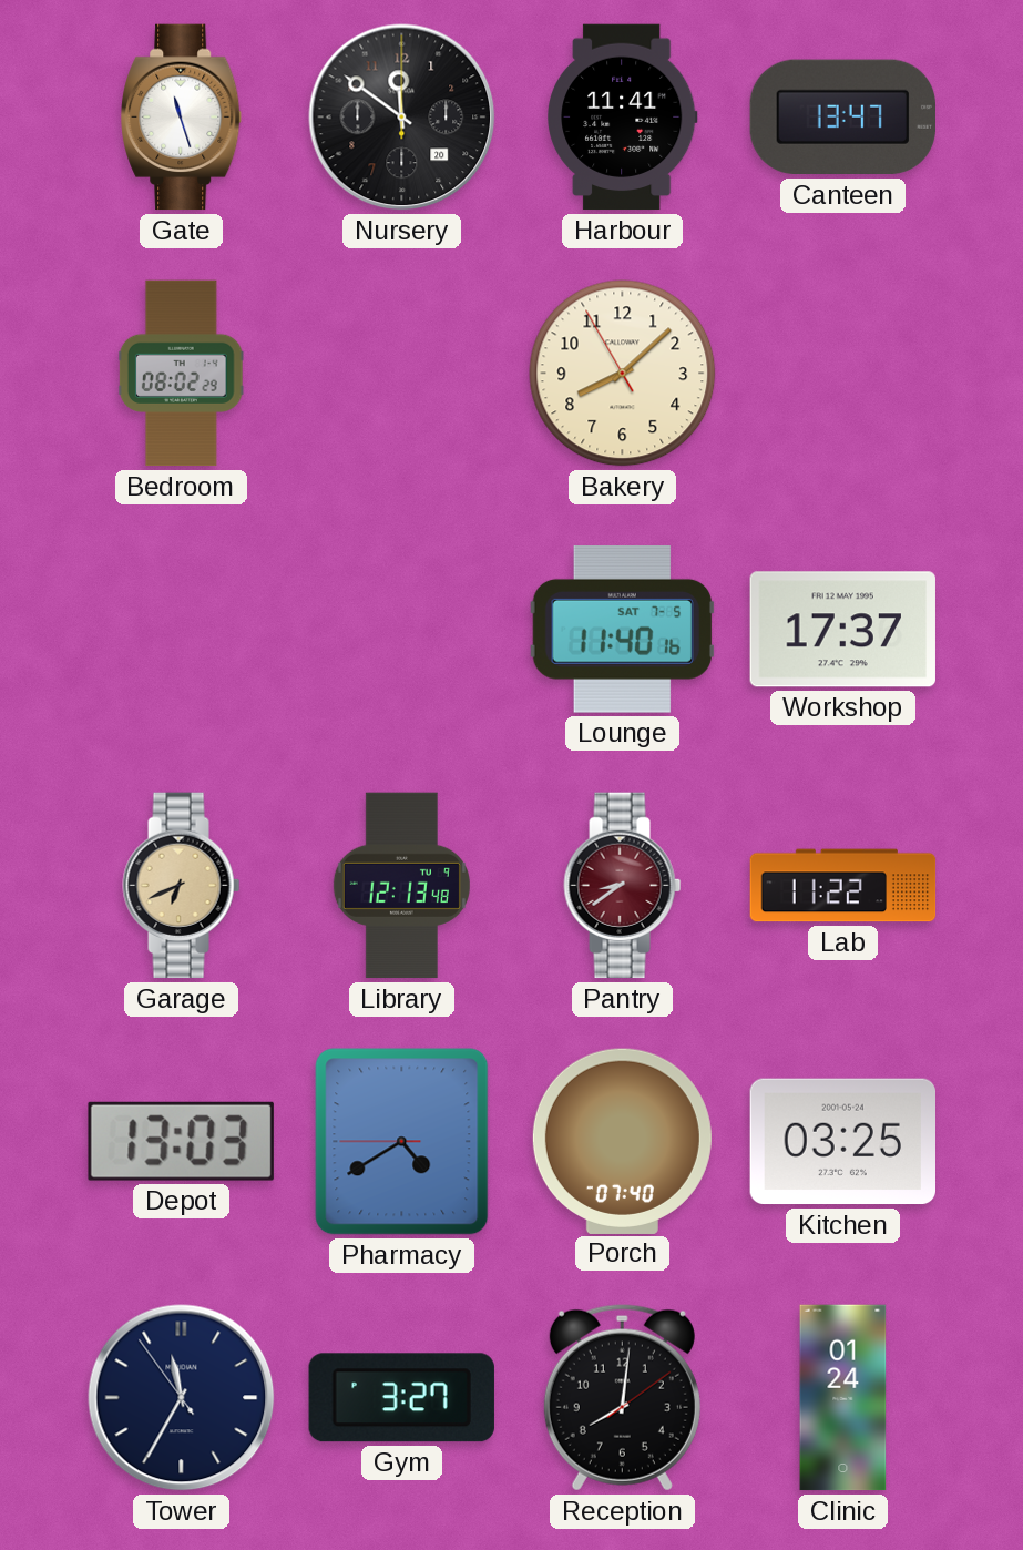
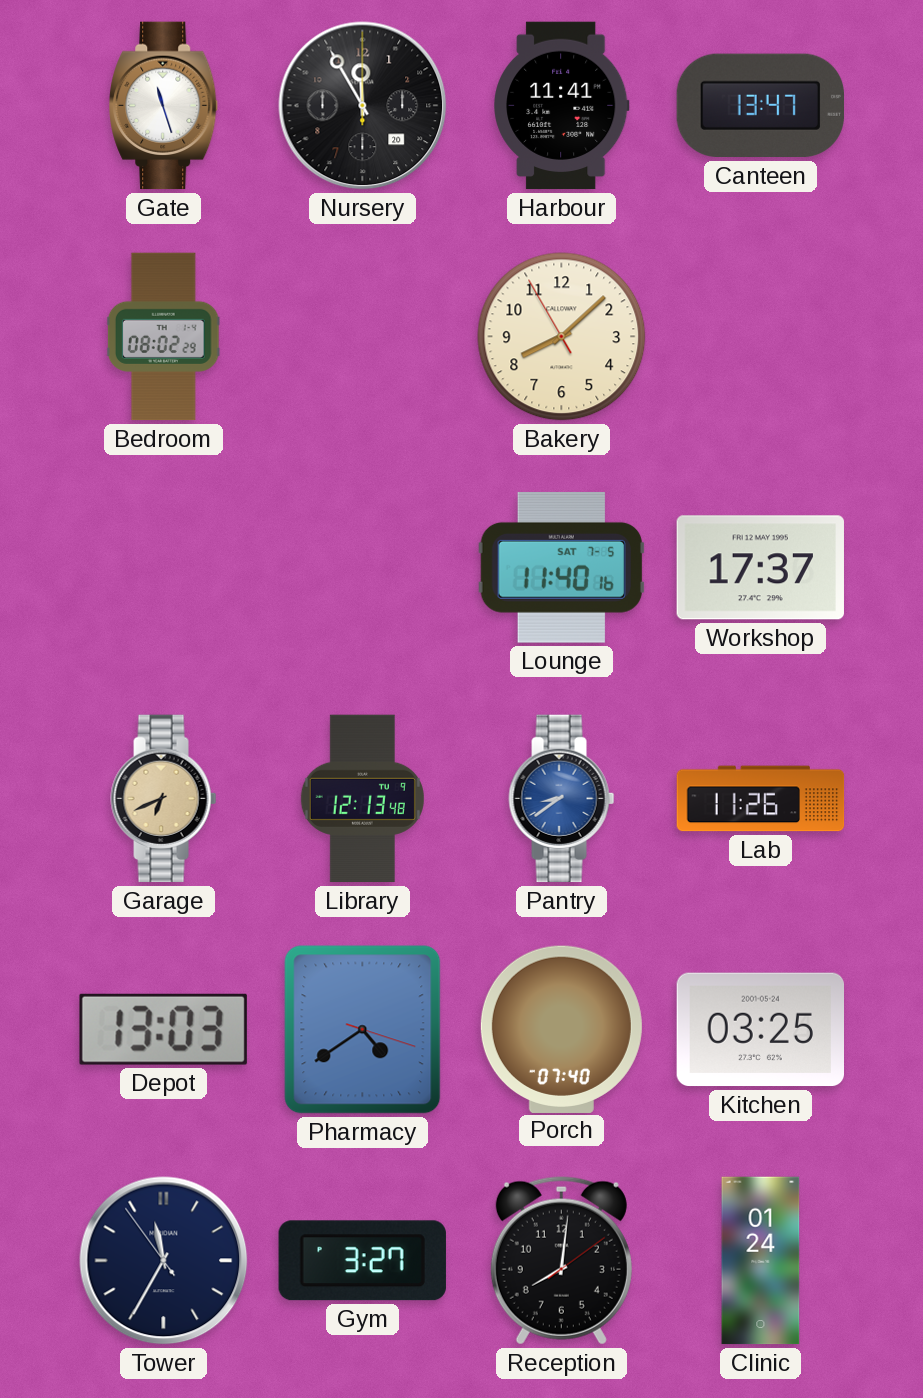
Nursery: 11:51 -> 11:55 (363, 106)
Pantry dial: burgundy -> blue (562, 799)
Lab: 11:22 -> 11:26 (761, 799)
Pharmacy: 4:39:45 -> 4:39:18 (363, 1030)
